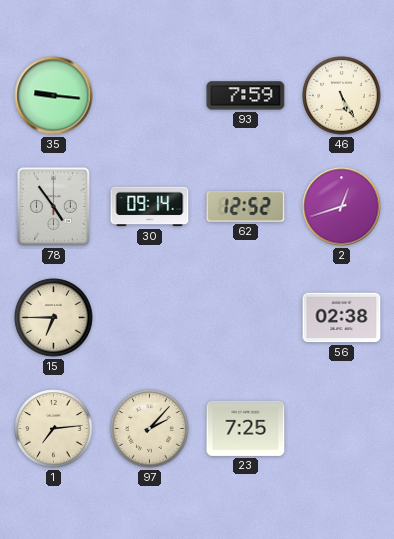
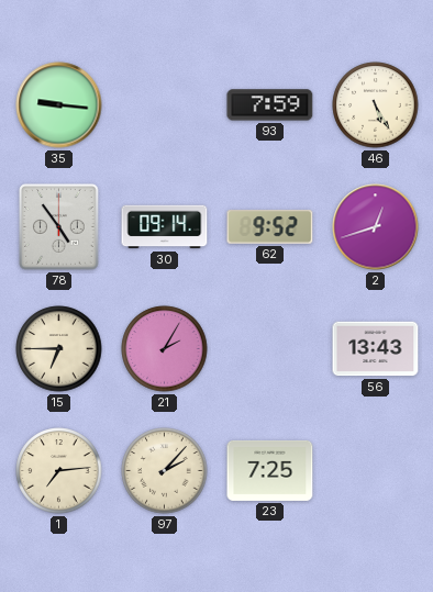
62: 12:52 -> 9:52 (270, 227)
21: none -> 2:05 (165, 349)
56: 02:38 -> 13:43 (376, 349)
